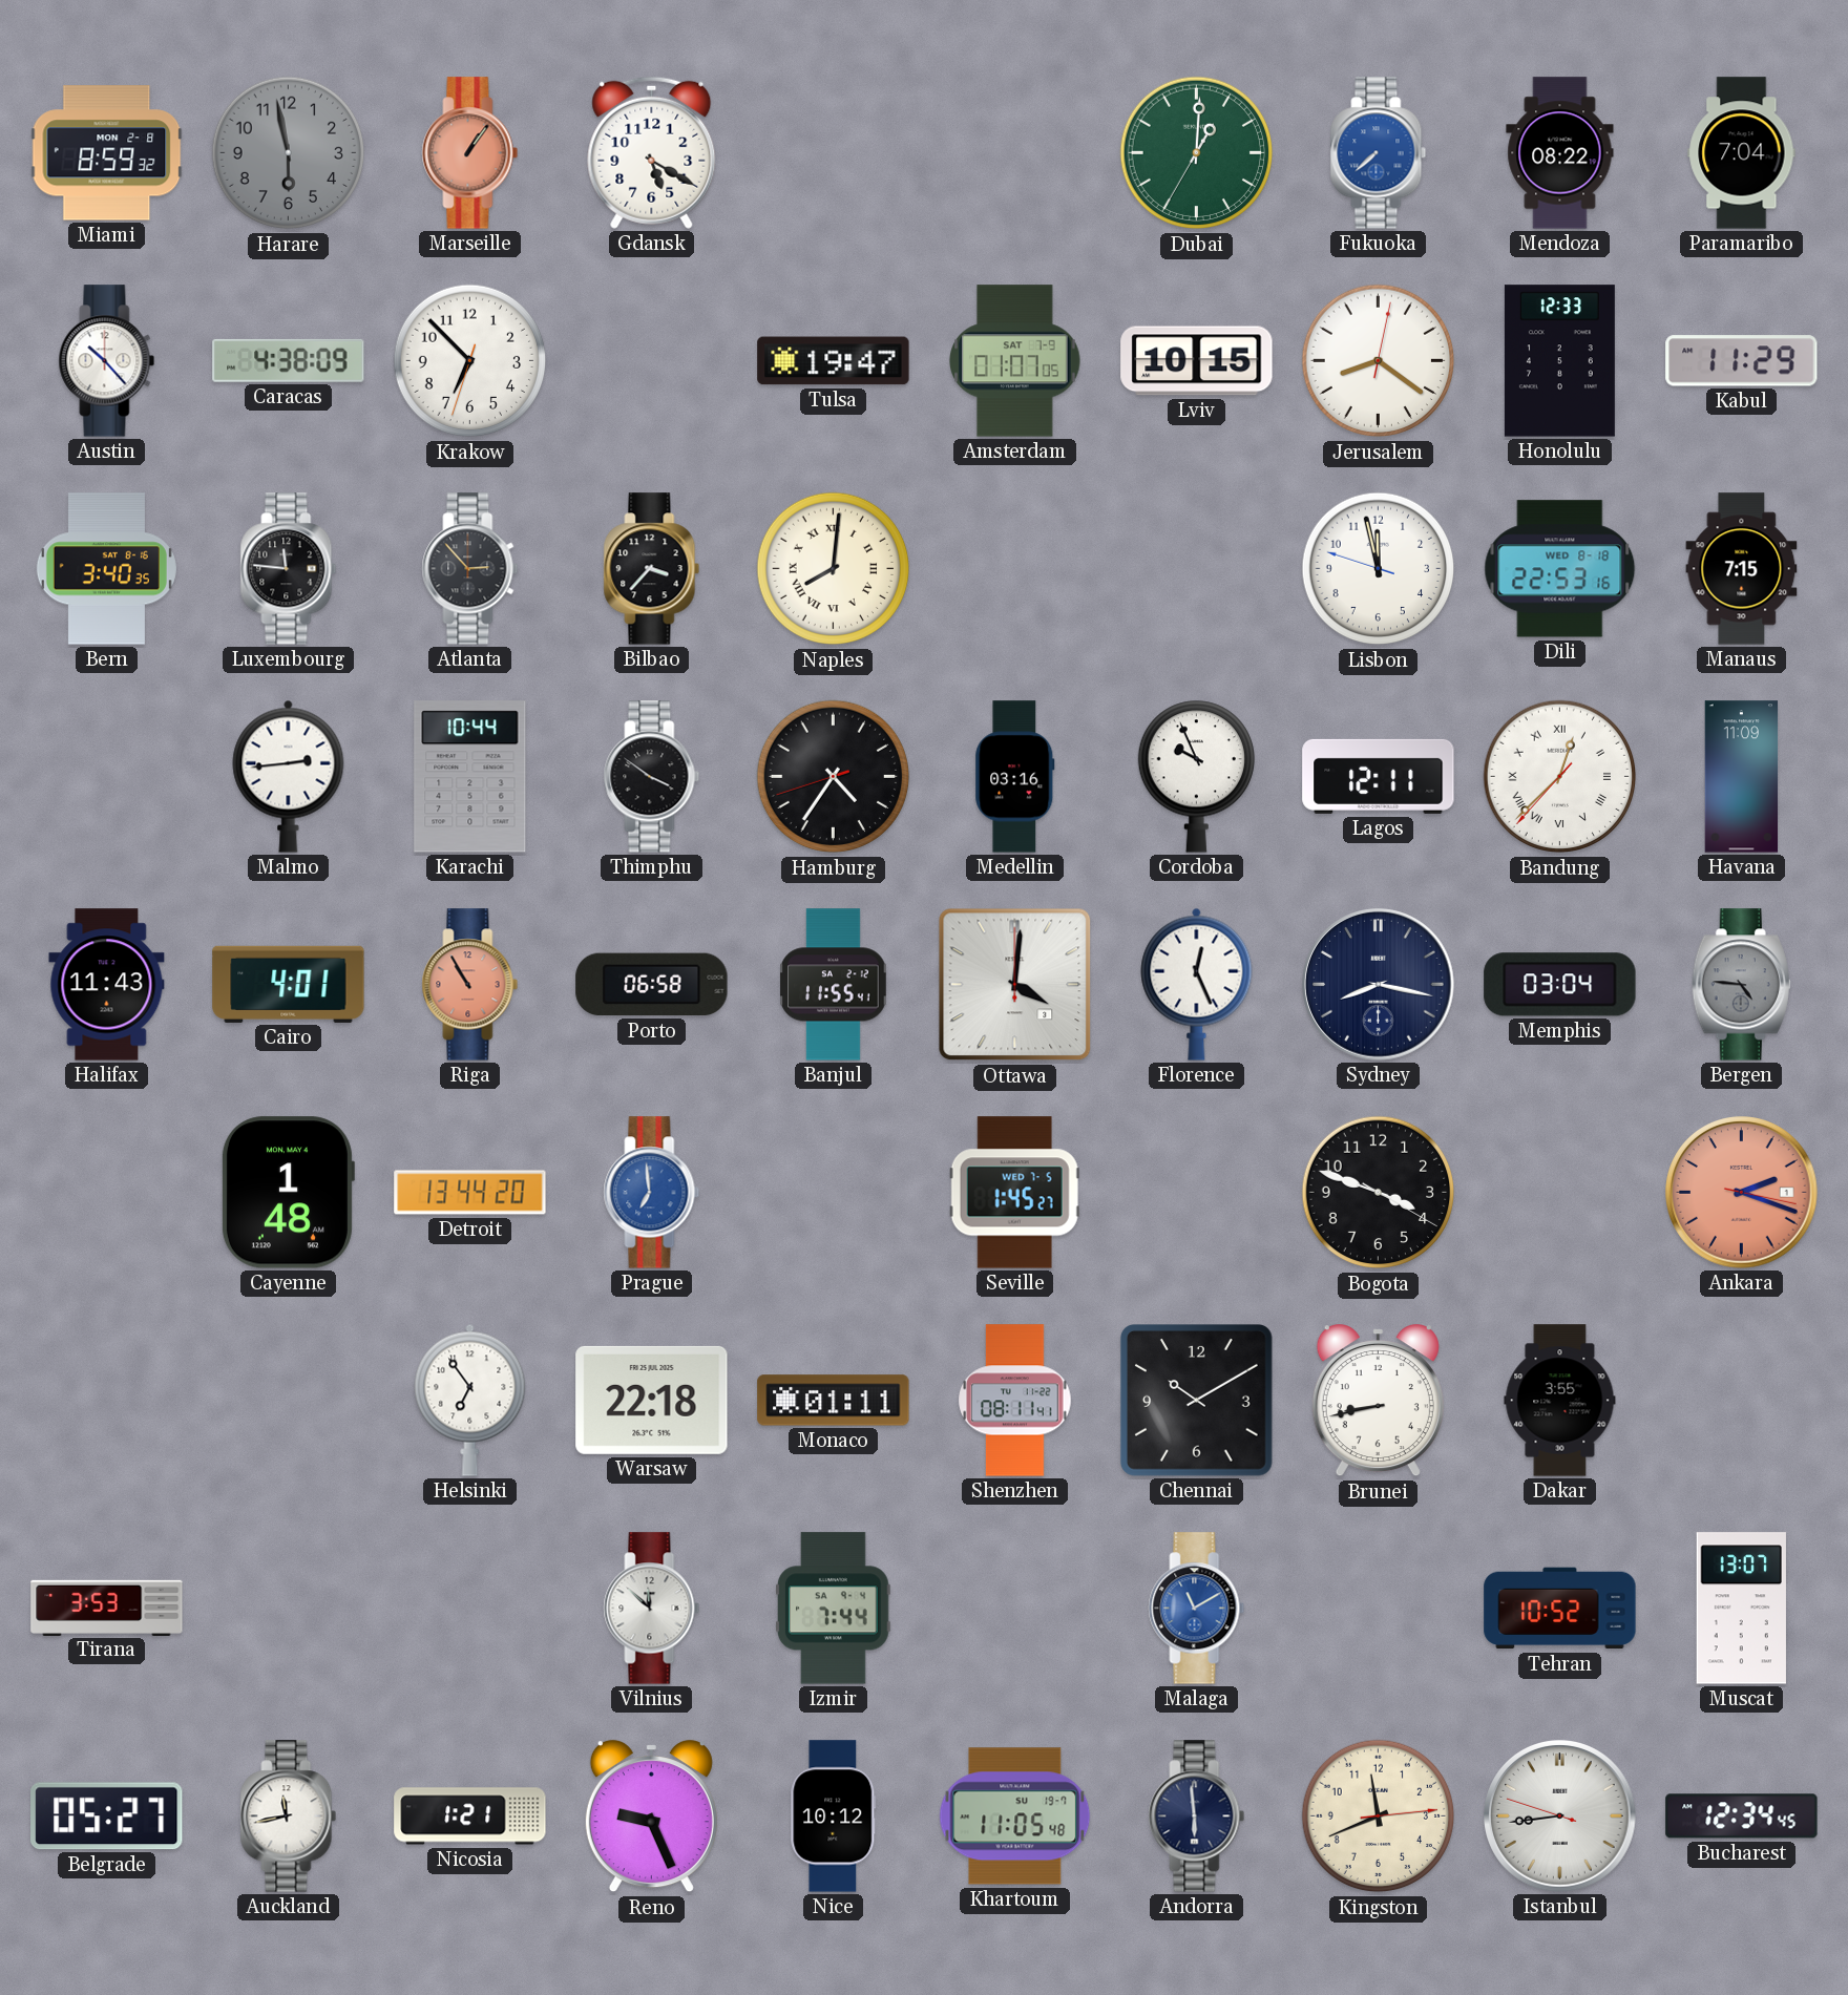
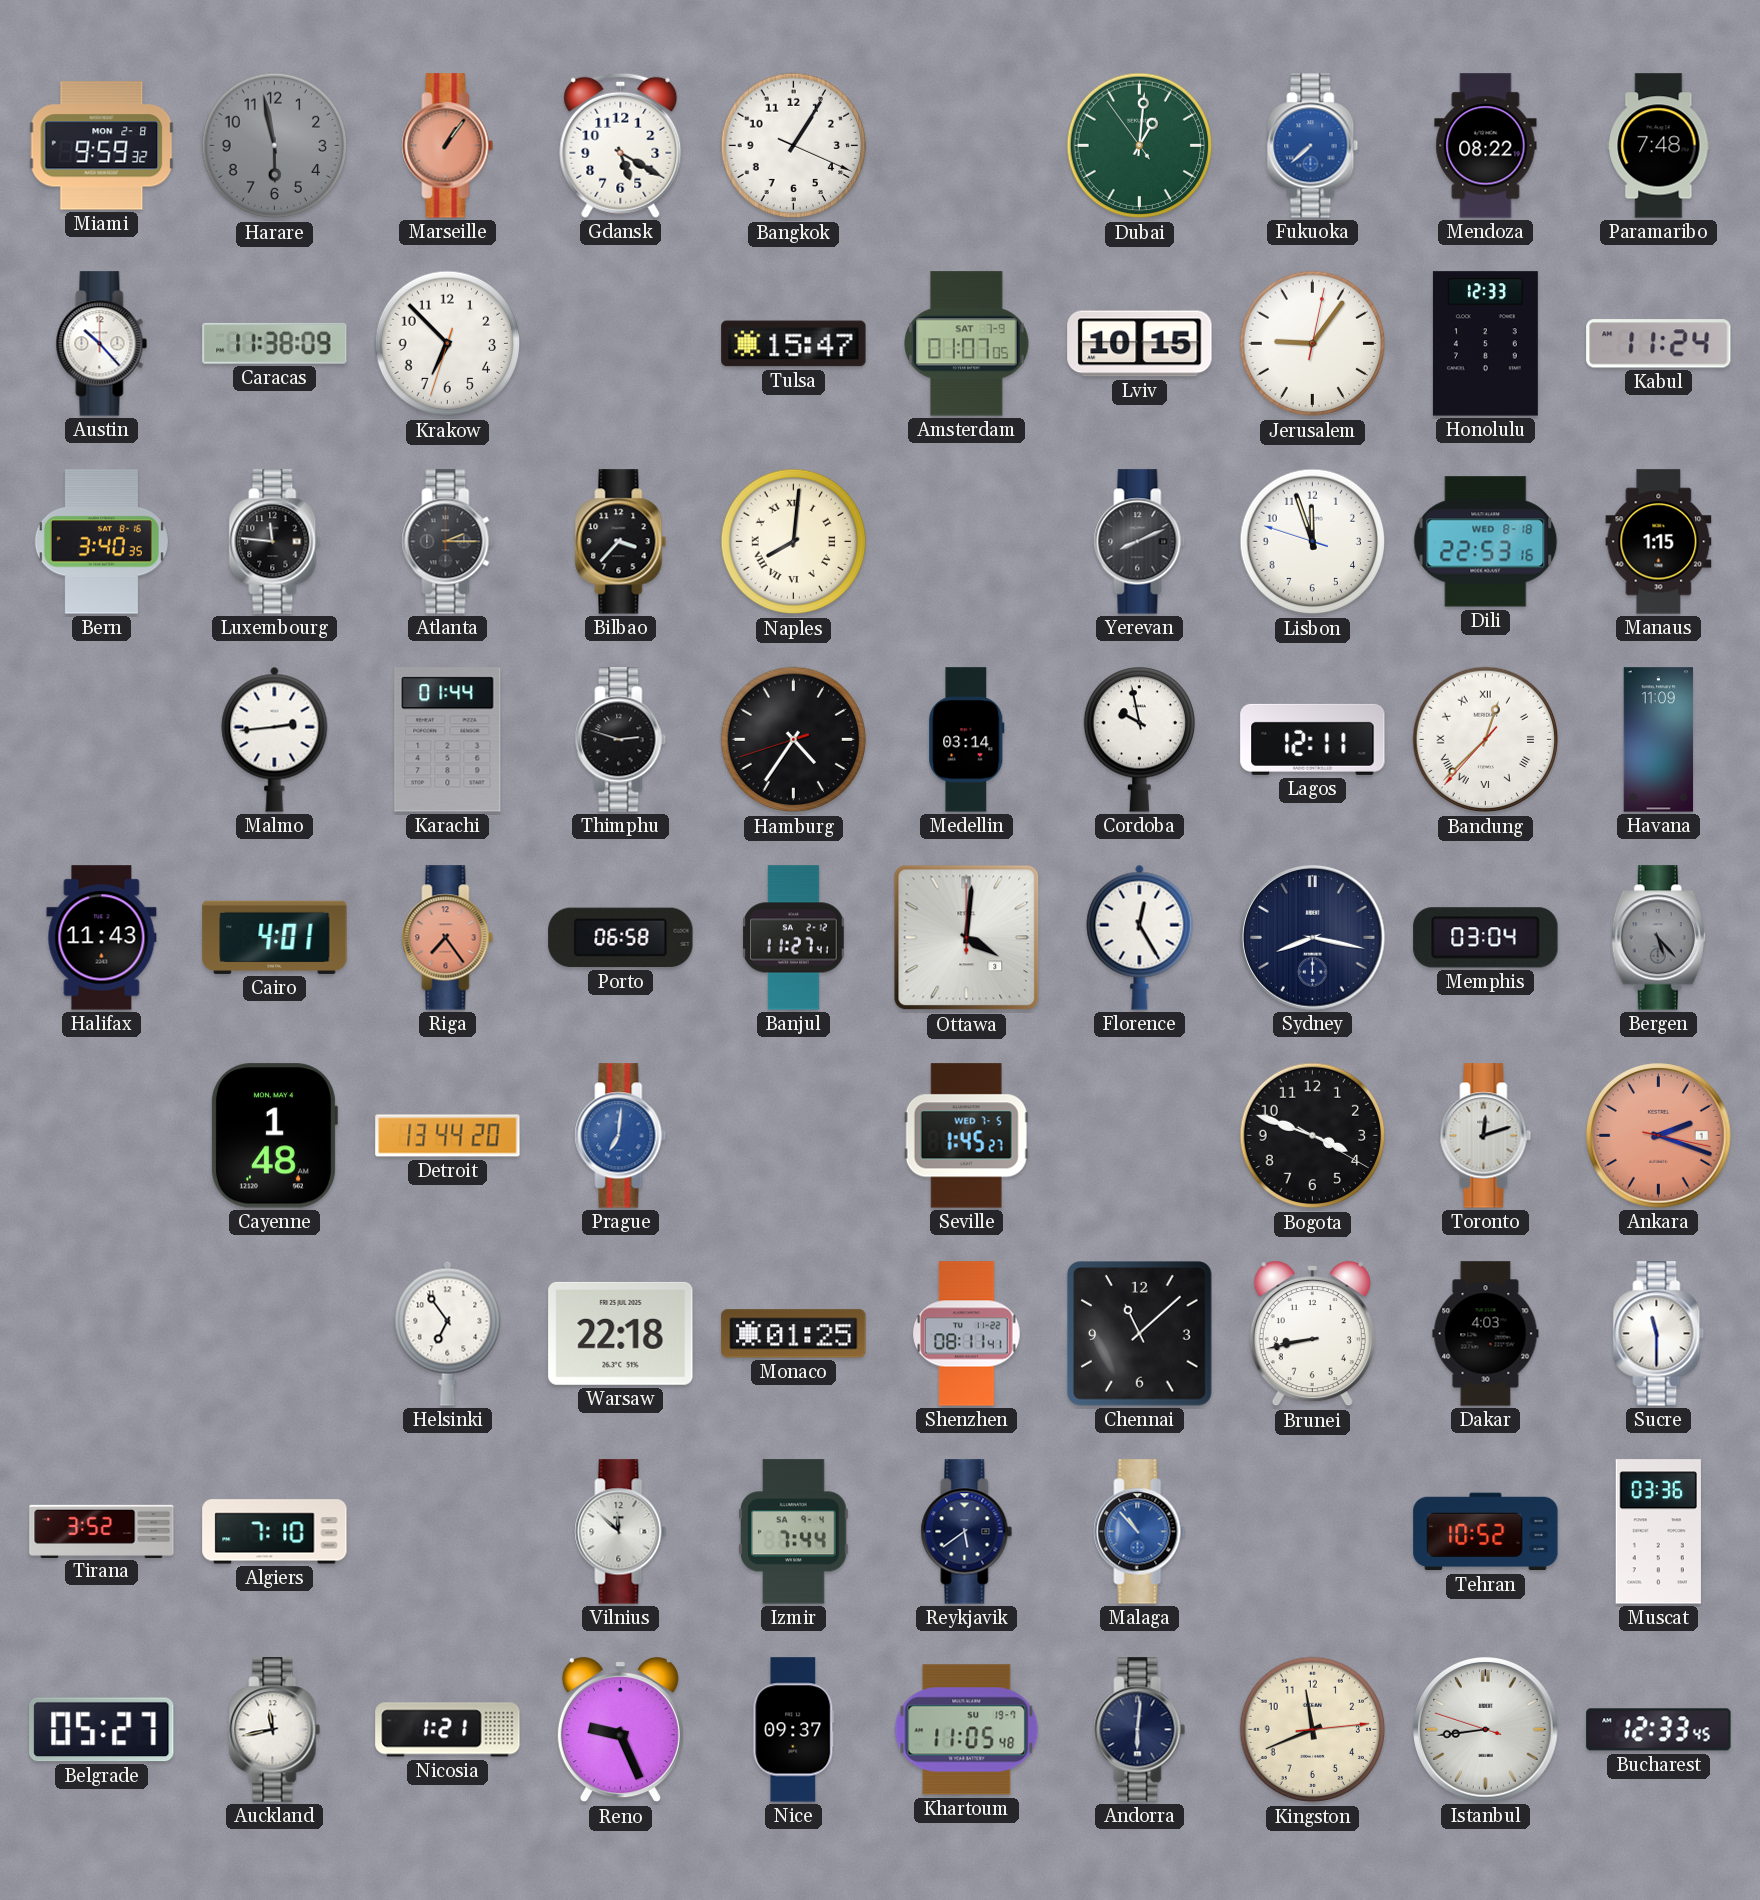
Miami: 8:59 -> 9:59 (102, 146)
Bangkok: none -> 1:05 (794, 146)
Dubai: 1:00:35 -> 1:00:54 (1140, 146)
Paramaribo: 7:04 -> 7:48 (1659, 146)
Caracas: 4:38 -> 11:38 (275, 343)
Tulsa: 19:47 -> 15:47 (794, 344)
Jerusalem: 8:21 -> 9:06 (1313, 344)
Kabul: 11:29 -> 11:24 (1659, 344)
Atlanta: 2:53 -> 2:15 (448, 542)
Yerevan: none -> 8:11 (1140, 542)
Lisbon: 11:57 -> 11:56 (1313, 542)
Manaus: 7:15 -> 1:15 (1659, 542)
Karachi: 10:44 -> 01:44 (448, 740)
Thimphu: 3:51 -> 2:48 (621, 740)
Medellin: 03:16 -> 03:14 (967, 740)
Cordoba: 9:56 -> 9:58 (1139, 739)
Riga: 10:55 -> 7:24 (448, 938)
Banjul: 11:55 -> 11:27 (794, 938)
Florence: 12:26 -> 12:25 (1140, 937)
Bergen: 4:46 -> 5:23 (1658, 938)
Prague: 6:59 -> 7:01 (621, 1136)
Toronto: none -> 12:12 (1486, 1136)
Monaco: 01:11 -> 01:25 (794, 1334)
Chennai: 10:10 -> 11:08 (1140, 1334)
Dakar: 3:55 -> 4:03 (1486, 1334)
Sucre: none -> 11:30 (1659, 1334)
Tirana: 3:53 -> 3:52 (102, 1531)
Algiers: none -> 7:10 (275, 1532)
Reykjavik: none -> 5:39 (967, 1532)
Malaga: 11:10 -> 10:53 (1140, 1532)
Muscat: 13:07 -> 03:36 (1658, 1532)
Nice: 10:12 -> 09:37 (794, 1730)
Andorra: 5:59 -> 6:01 (1140, 1730)
Bucharest: 12:34 -> 12:33 (1659, 1730)
